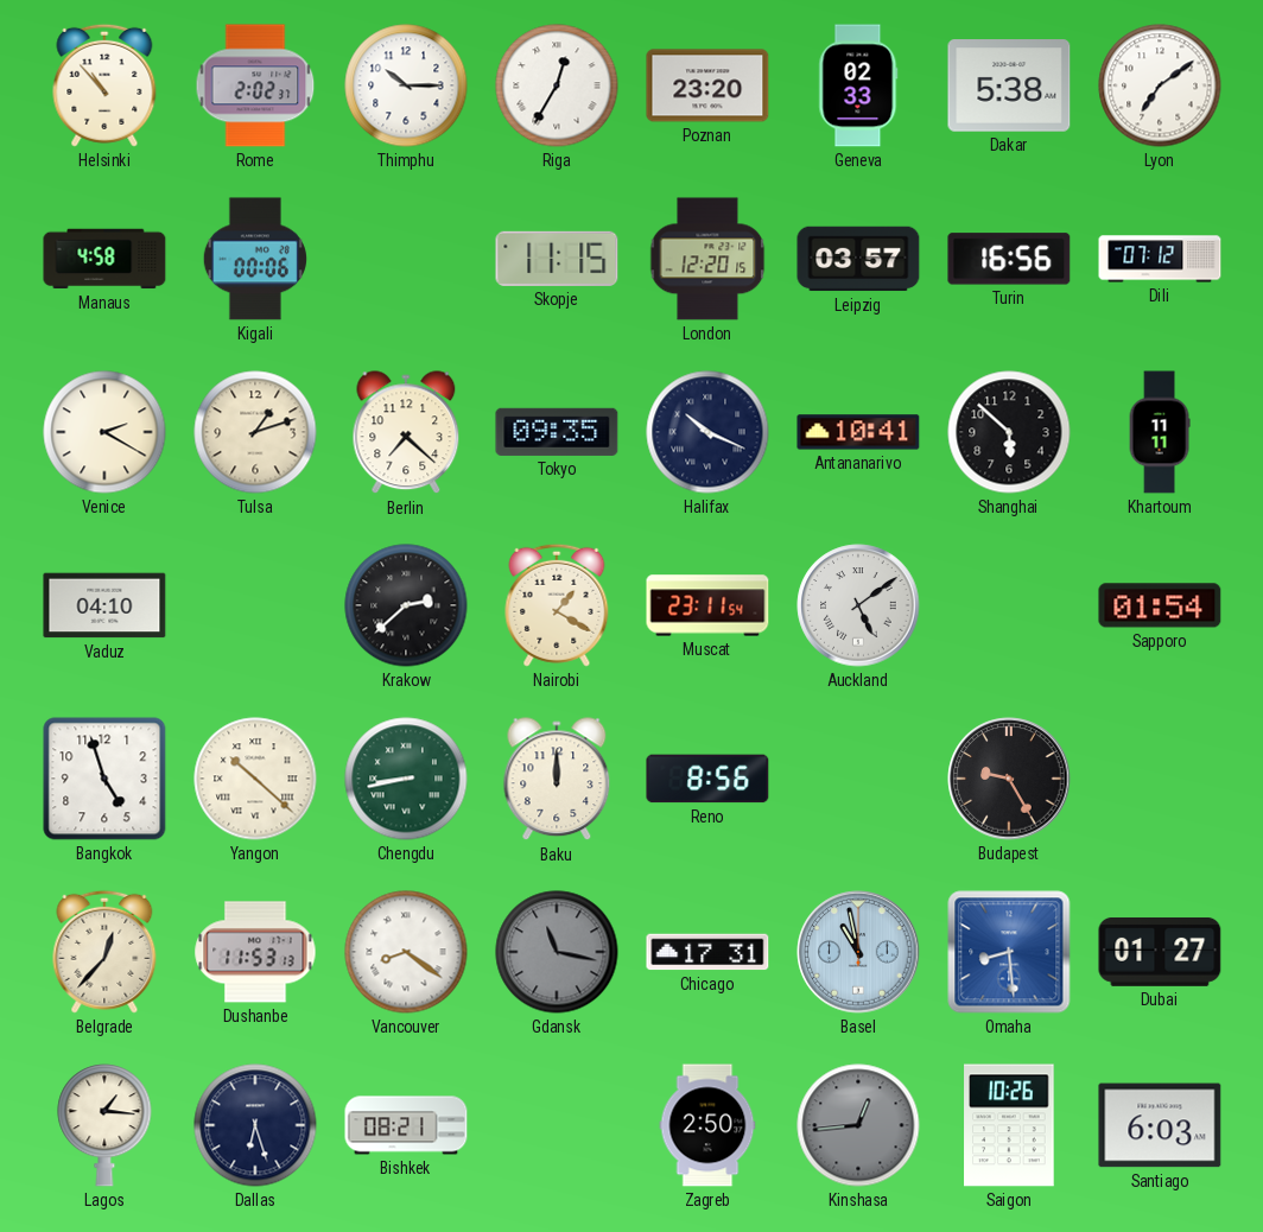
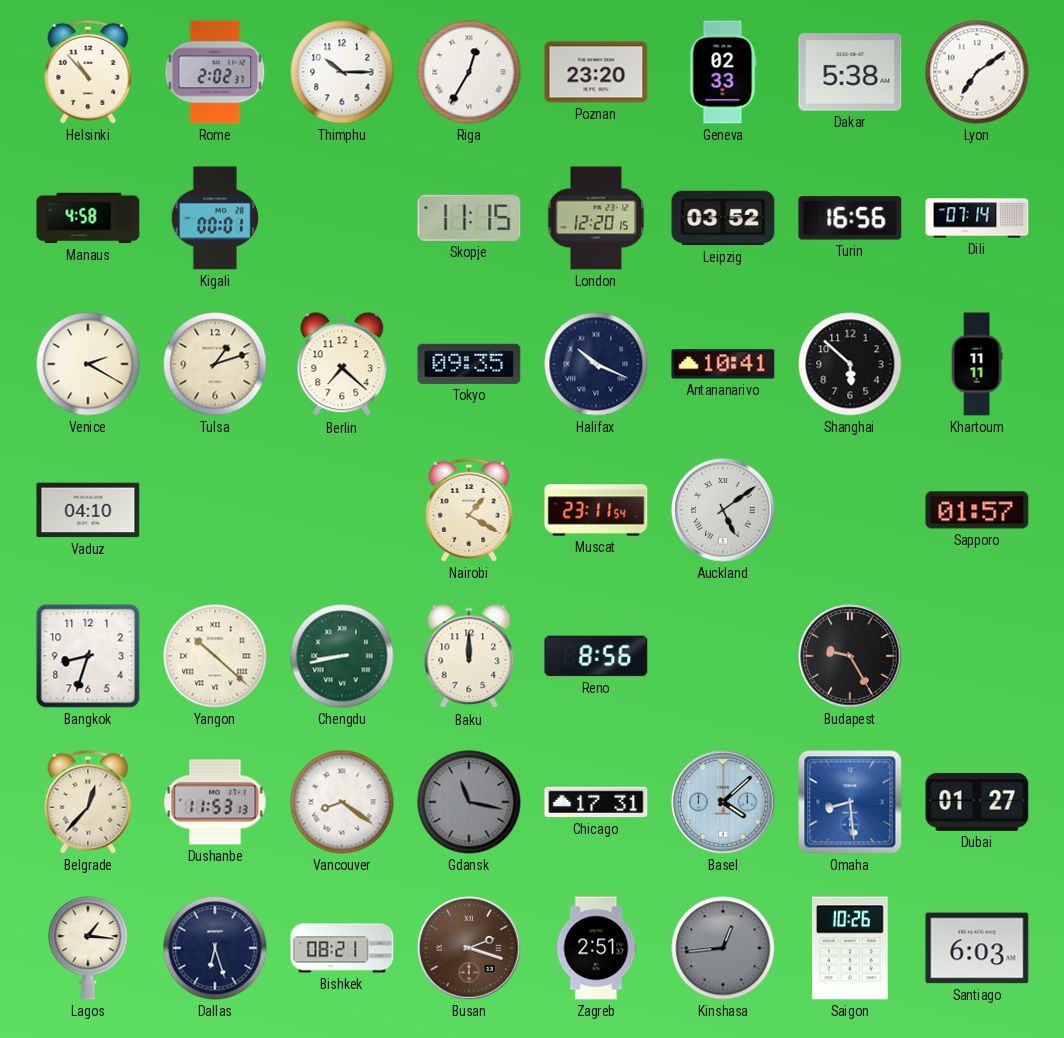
Kigali: 00:06 -> 00:01 (215, 218)
Leipzig: 03:57 -> 03:52 (723, 218)
Dili: 07:12 -> 07:14 (977, 218)
Krakow: 2:38 -> none (406, 605)
Sapporo: 01:54 -> 01:57 (977, 510)
Bangkok: 4:57 -> 8:33 (88, 656)
Basel: 10:58 -> 4:08 (723, 802)
Busan: none -> 2:18 (469, 948)
Zagreb: 2:50 -> 2:51 (596, 948)
